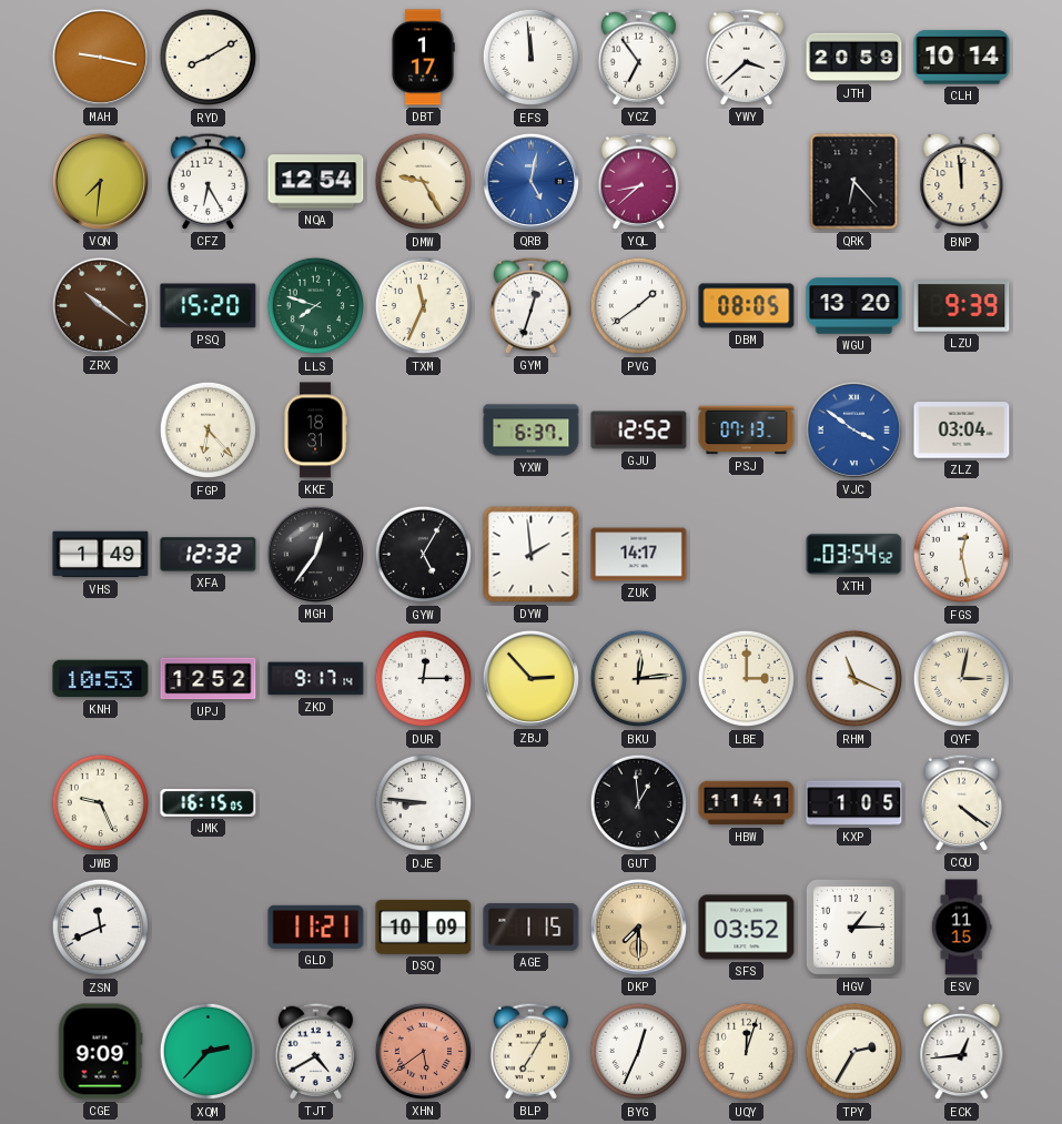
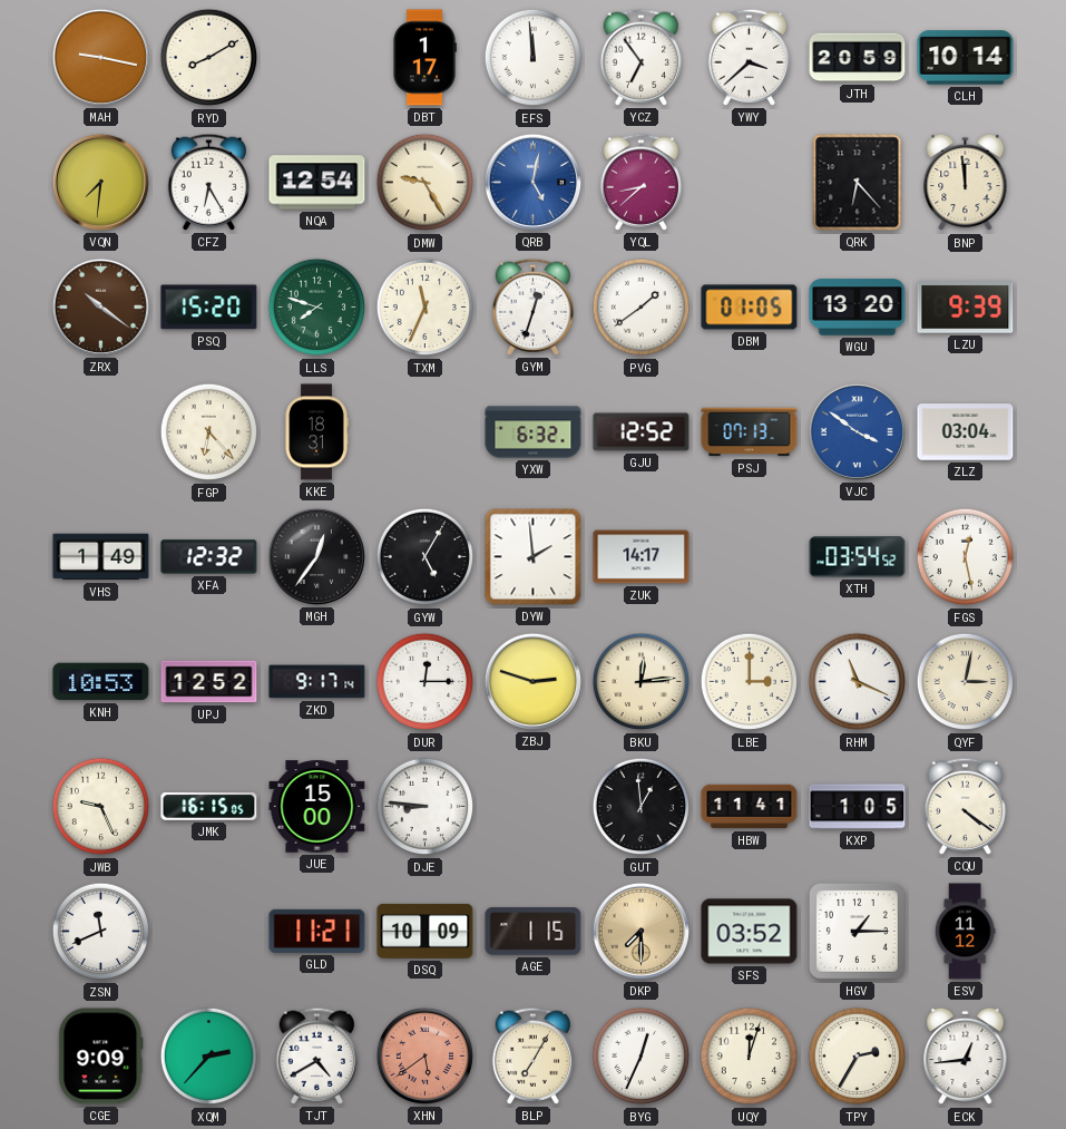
DBM: 08:05 -> 01:05 (750, 308)
YXW: 6:37 -> 6:32 (534, 432)
ZBJ: 2:53 -> 2:48 (532, 681)
JUE: none -> 15:00 (317, 807)
ESV: 11:15 -> 11:12 (965, 932)
